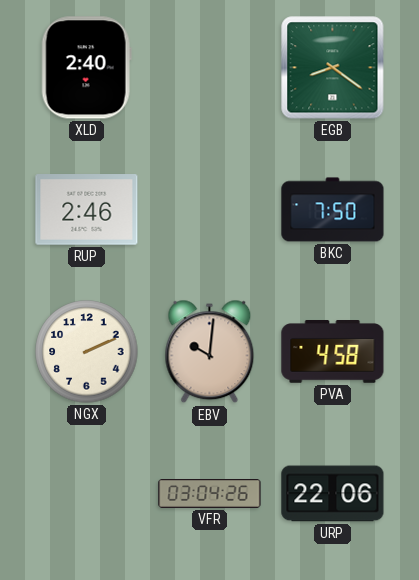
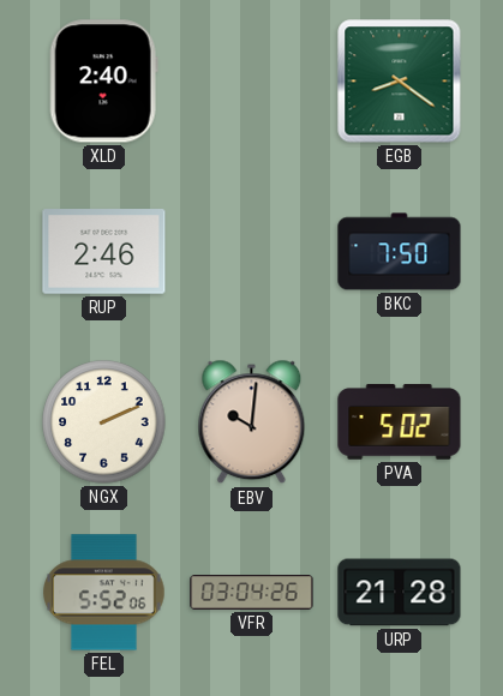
PVA: 4:58 -> 5:02 (400, 422)
FEL: none -> 5:52 (104, 593)
URP: 22:06 -> 21:28 (400, 593)
